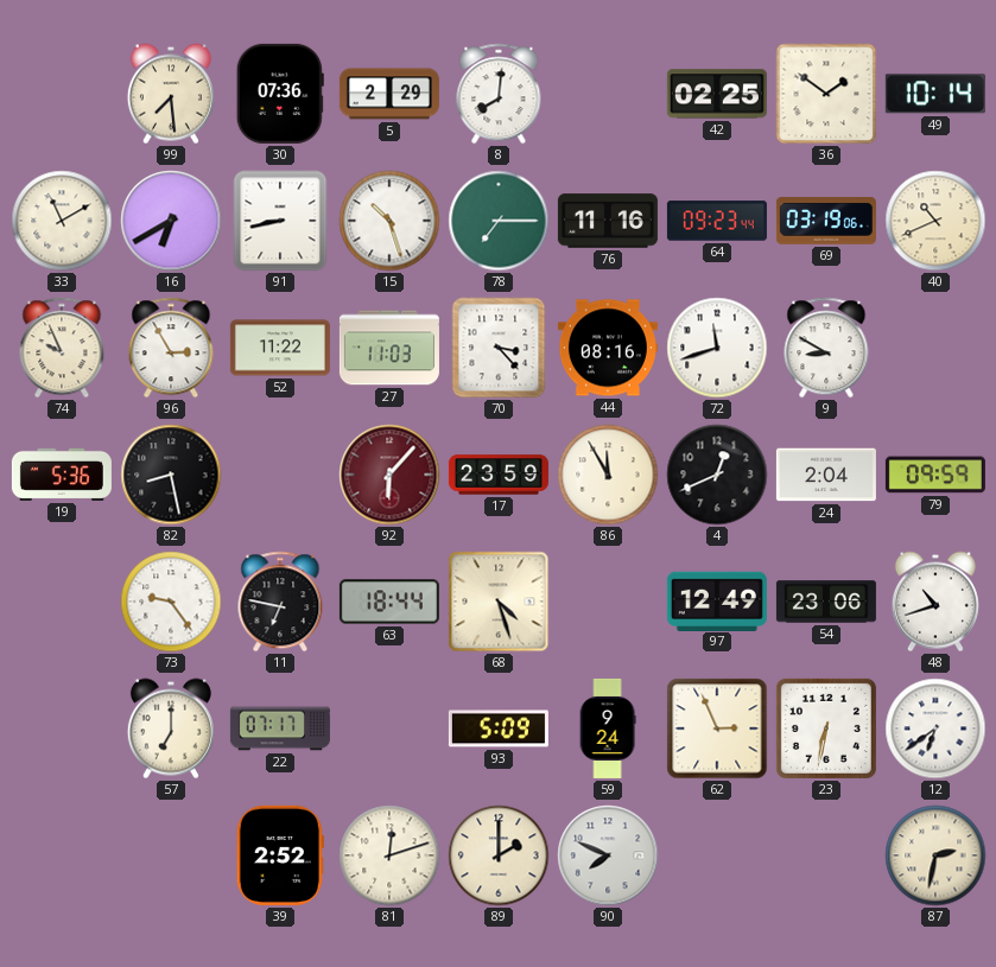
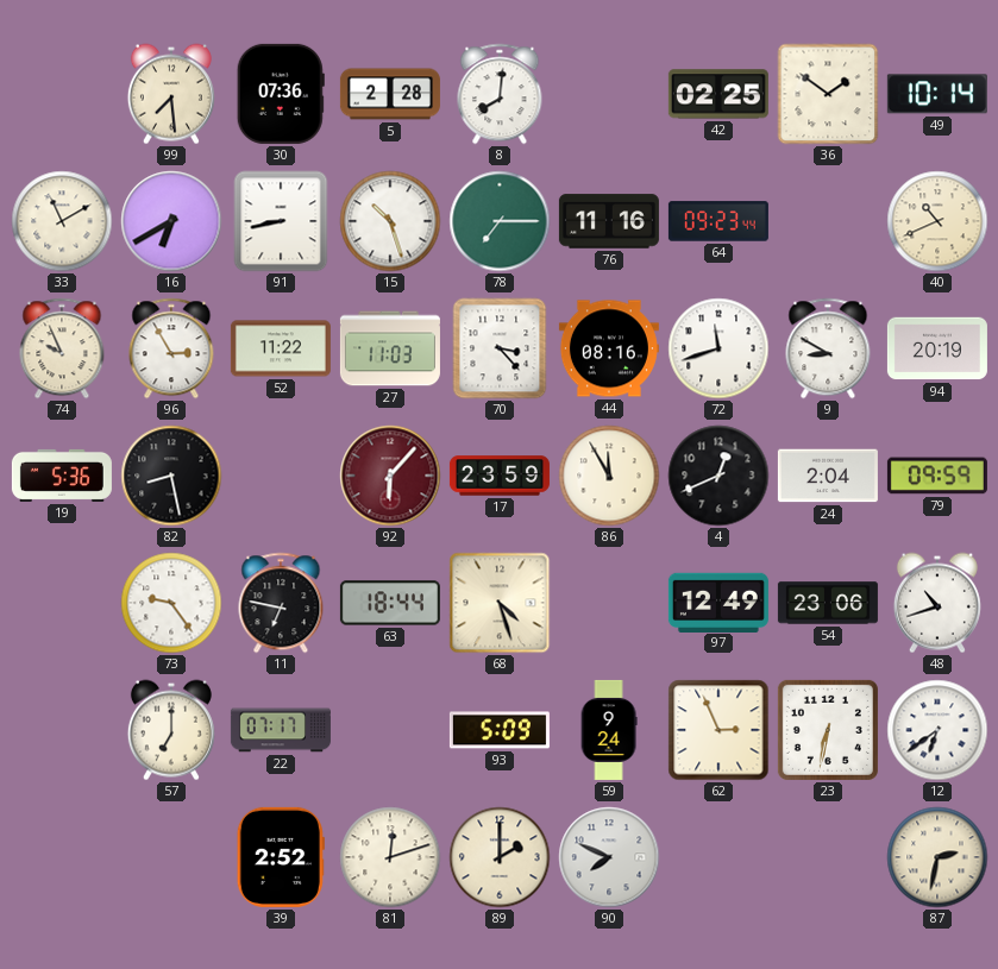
5: 2:29 -> 2:28 (390, 94)
69: 03:19 -> none (826, 221)
94: none -> 20:19 (937, 348)
